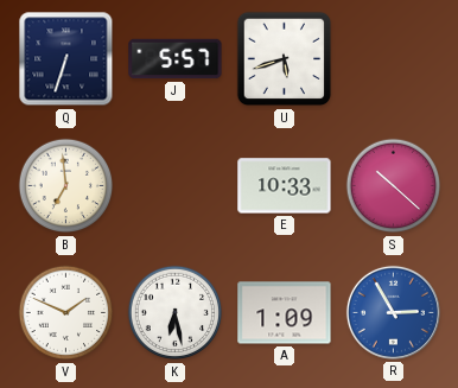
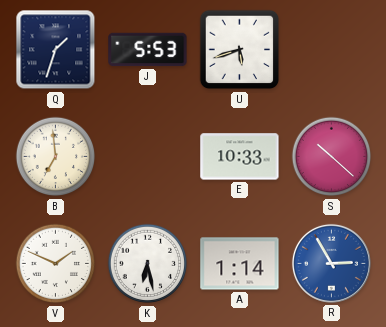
Q: 6:33 -> 1:33 (56, 50)
J: 5:57 -> 5:53 (148, 50)
A: 1:09 -> 1:14 (240, 264)
